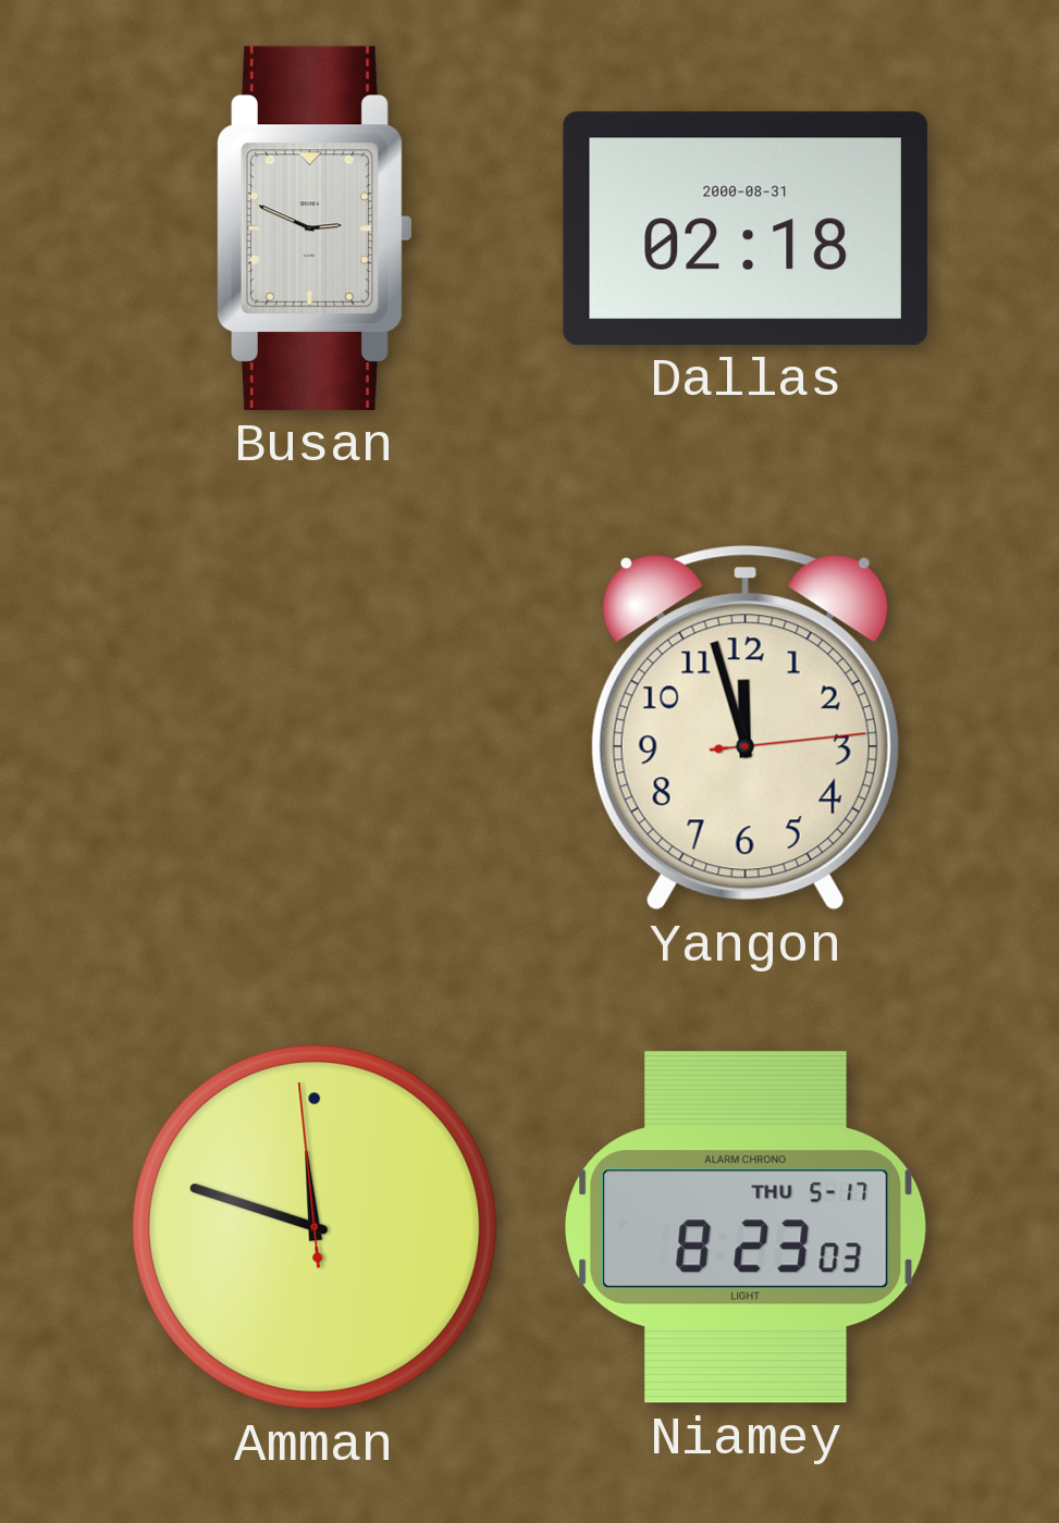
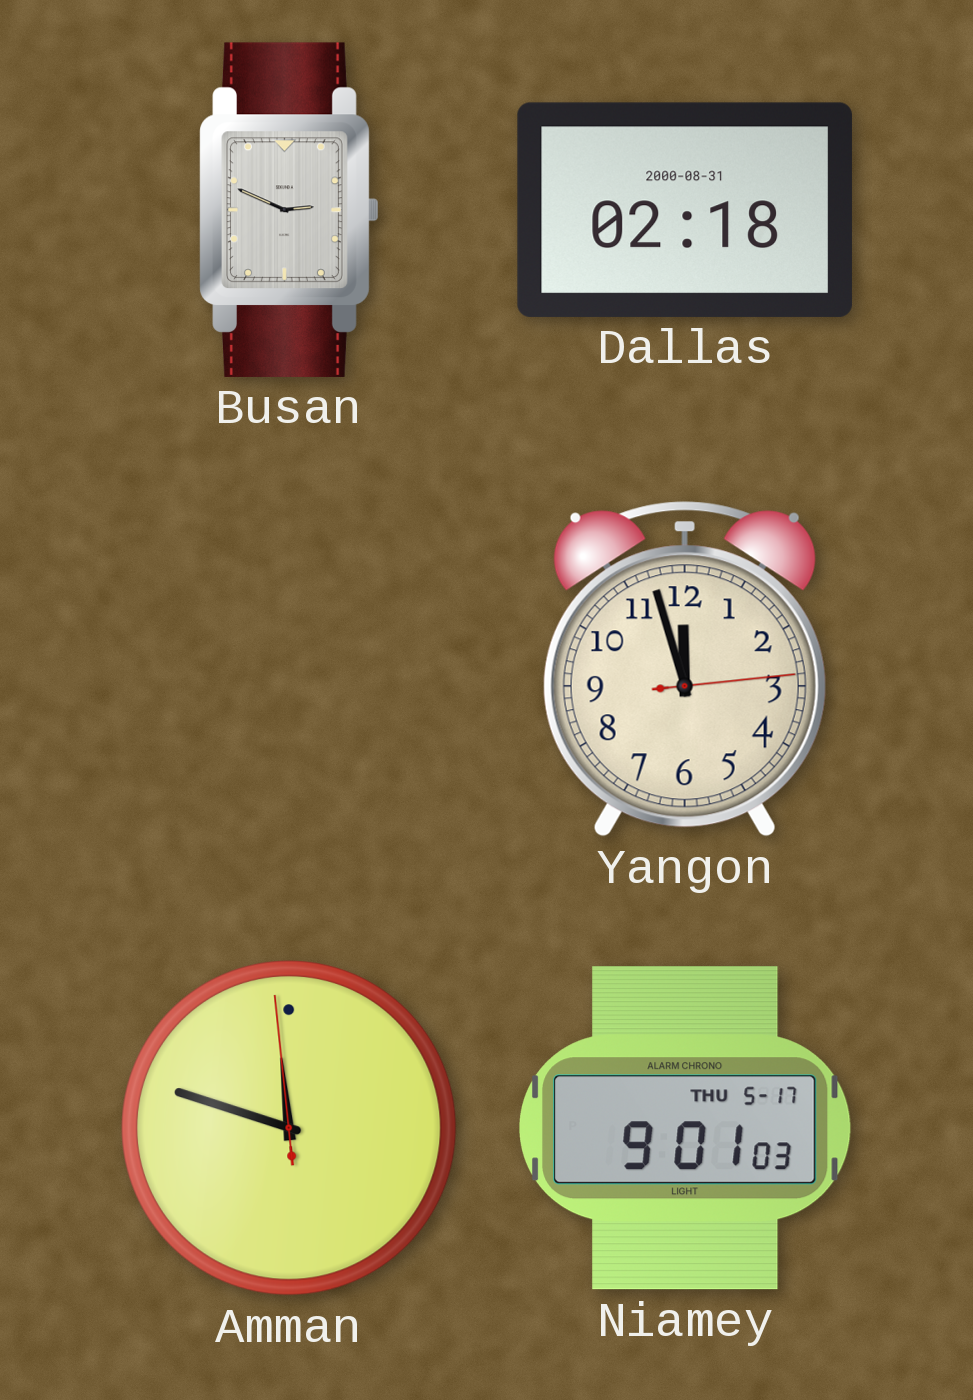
Niamey: 8:23 -> 9:01 (685, 1128)
